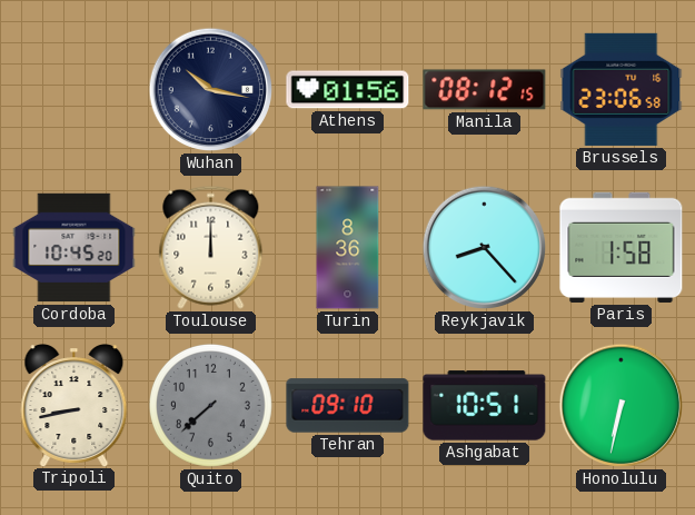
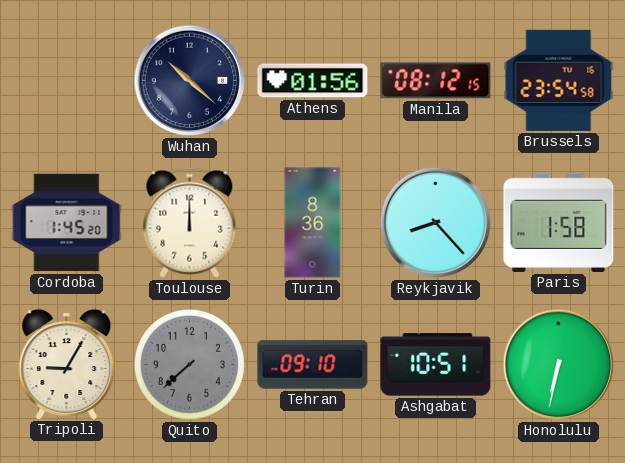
Wuhan: 10:17 -> 10:22 (190, 81)
Brussels: 23:06 -> 23:54 (559, 80)
Cordoba: 10:45 -> 1:45 (67, 223)
Tripoli: 8:43 -> 9:05 (67, 365)
